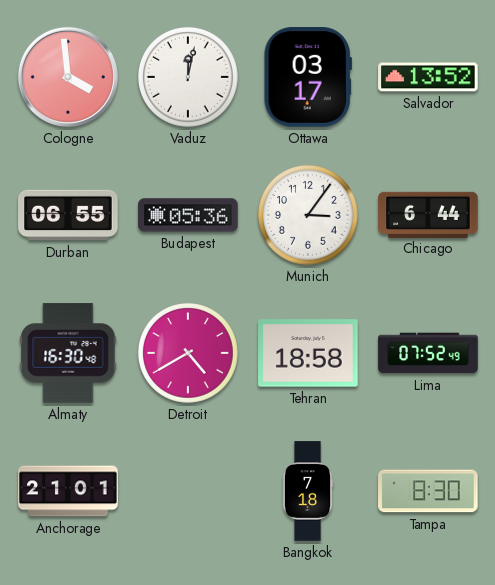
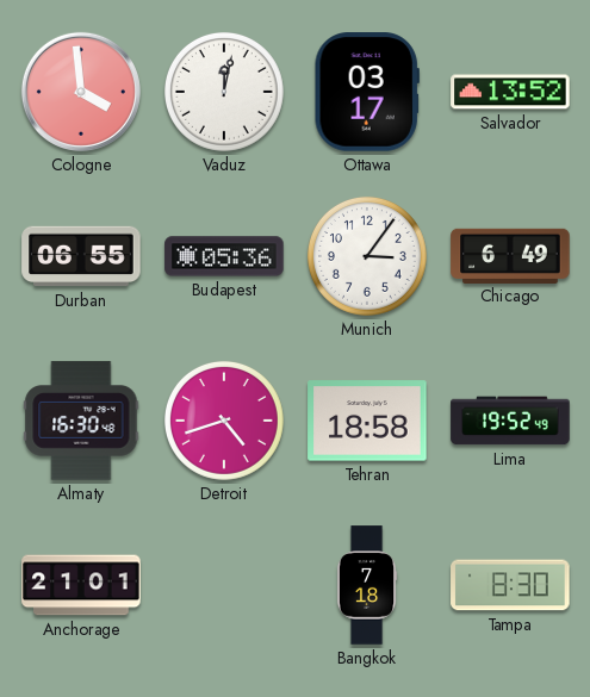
Chicago: 6:44 -> 6:49 (510, 255)
Detroit: 4:40 -> 4:42 (224, 421)
Lima: 07:52 -> 19:52 (510, 421)
